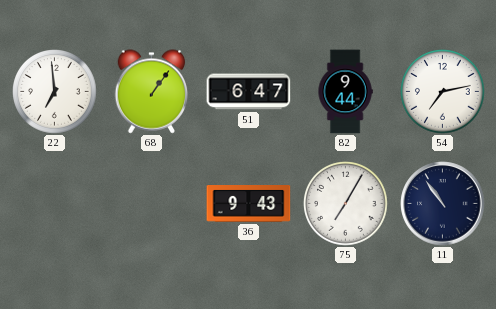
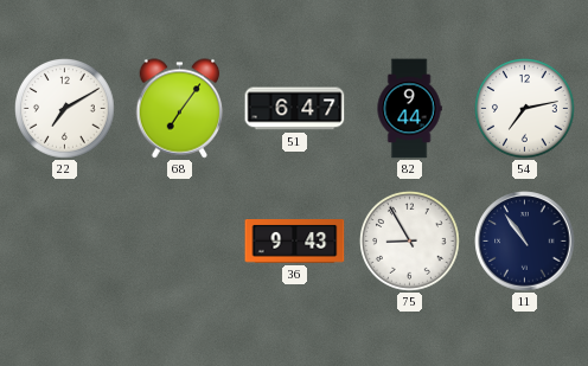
22: 6:59 -> 7:10 (65, 109)
68: 1:06 -> 7:06 (180, 109)
75: 7:05 -> 8:55 (410, 242)
